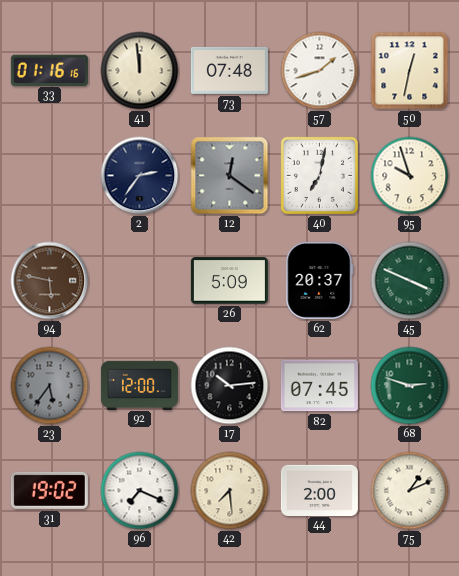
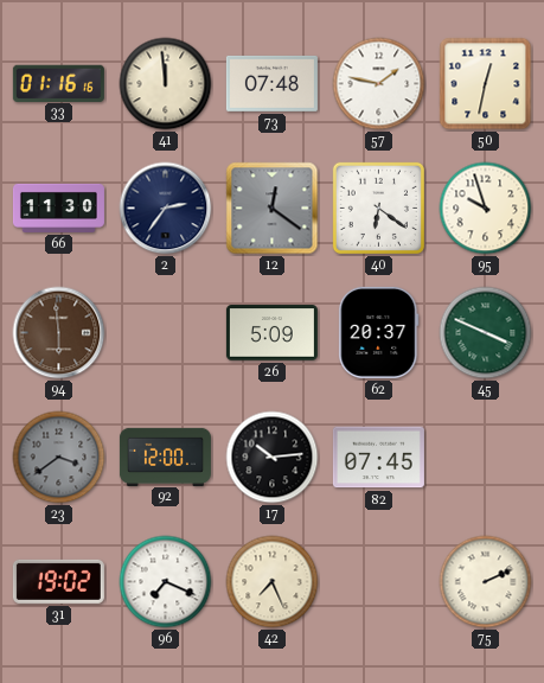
57: 1:42 -> 1:47 (379, 84)
66: none -> 11:30 (58, 208)
40: 7:02 -> 6:21 (378, 208)
94: 5:47 -> 5:59 (59, 333)
23: 5:36 -> 3:39 (59, 458)
68: 2:48 -> none (410, 386)
42: 7:29 -> 7:26 (273, 582)
44: 2:00 -> none (319, 490)
75: 1:11 -> 2:11 (486, 582)
